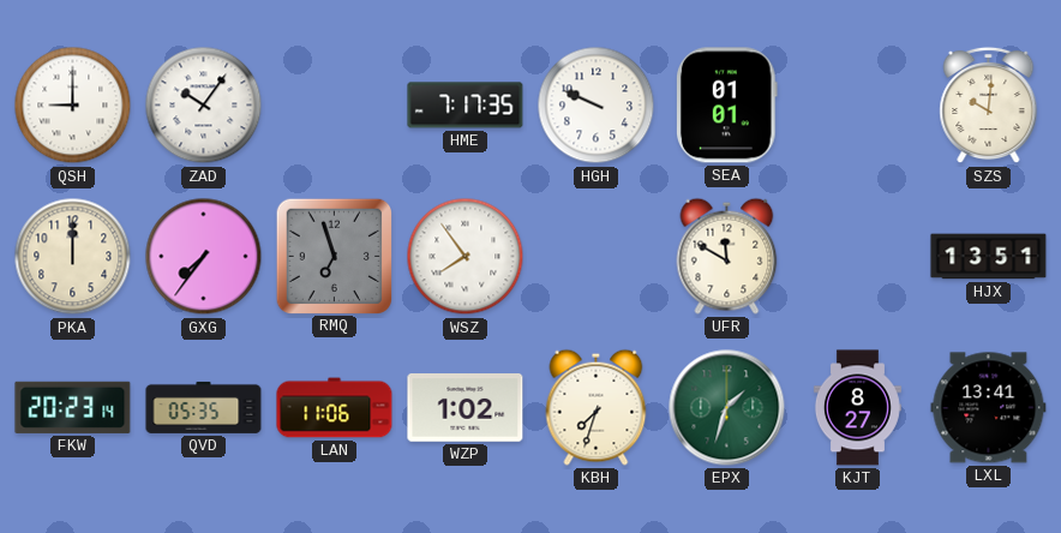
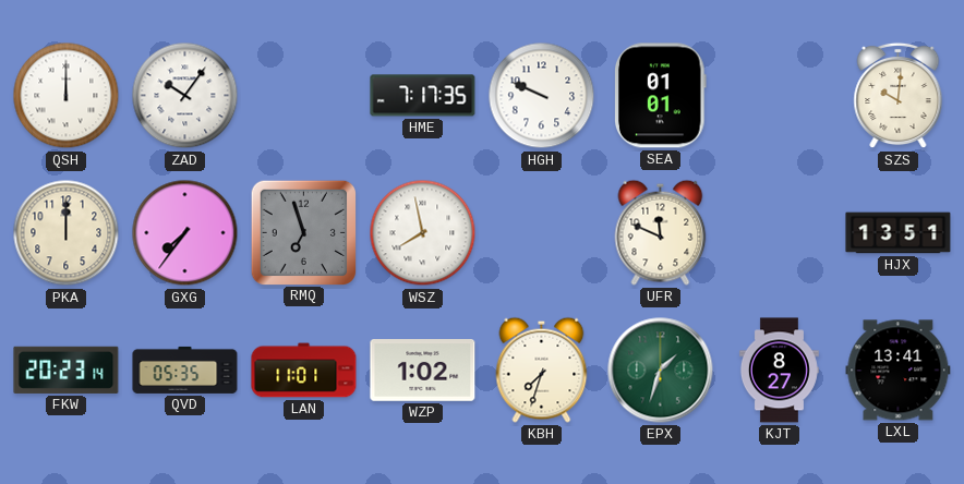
QSH: 9:00 -> 12:00 (67, 96)
WSZ: 7:54 -> 7:58 (423, 233)
UFR: 11:50 -> 11:49 (661, 232)
LAN: 11:06 -> 11:01 (304, 371)
